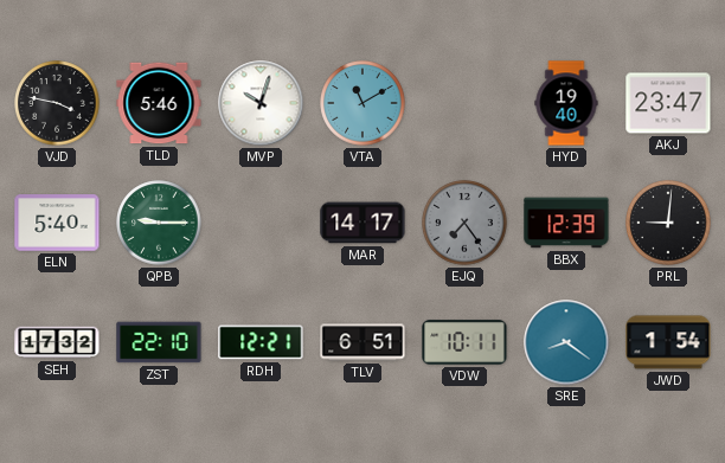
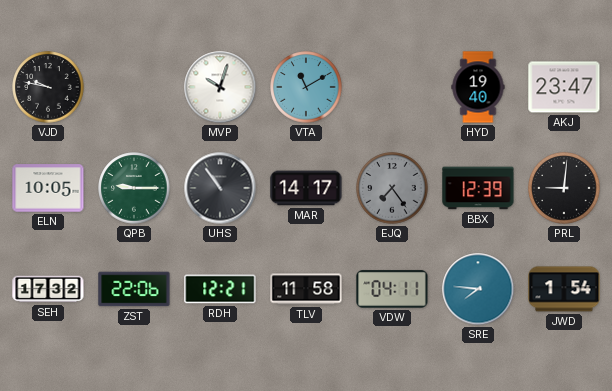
VJD: 3:47 -> 9:47 (48, 87)
TLD: 5:46 -> none (159, 103)
ELN: 5:40 -> 10:05 (48, 188)
UHS: none -> 10:54 (220, 188)
ZST: 22:10 -> 22:06 (134, 289)
TLV: 6:51 -> 11:58 (306, 289)
VDW: 10:11 -> 04:11 (392, 289)
SRE: 8:21 -> 7:46 (478, 289)
